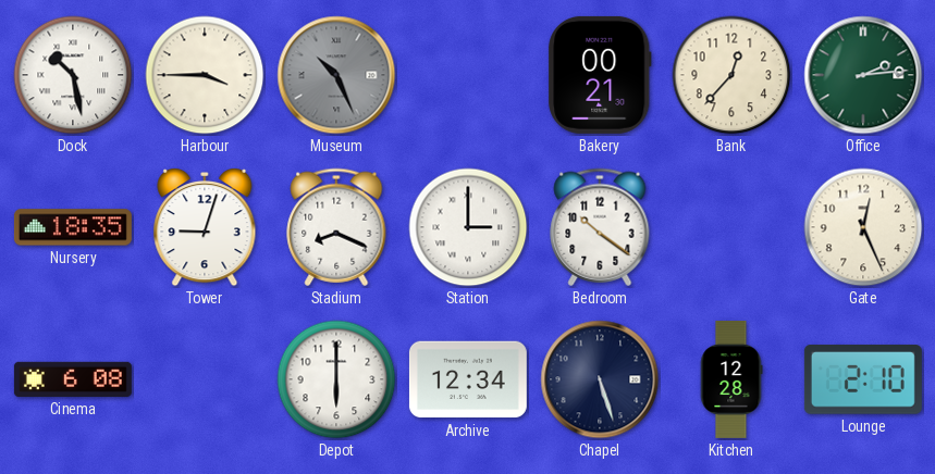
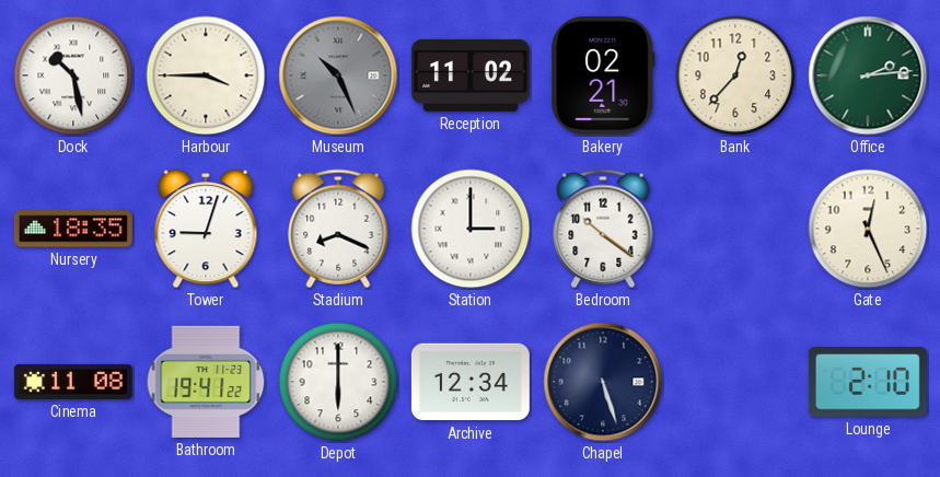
Reception: none -> 11:02 (471, 75)
Bakery: 00:21 -> 02:21 (603, 75)
Cinema: 6:08 -> 11:08 (73, 382)
Bathroom: none -> 19:41 (206, 382)
Kitchen: 12:28 -> none (731, 379)
